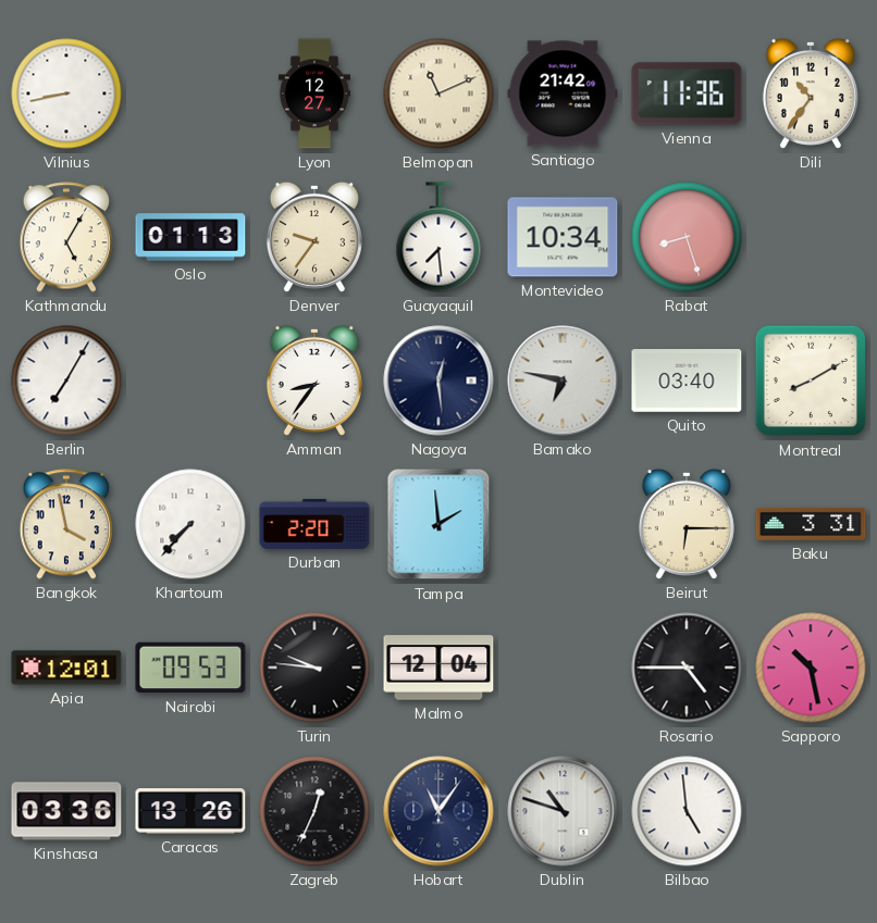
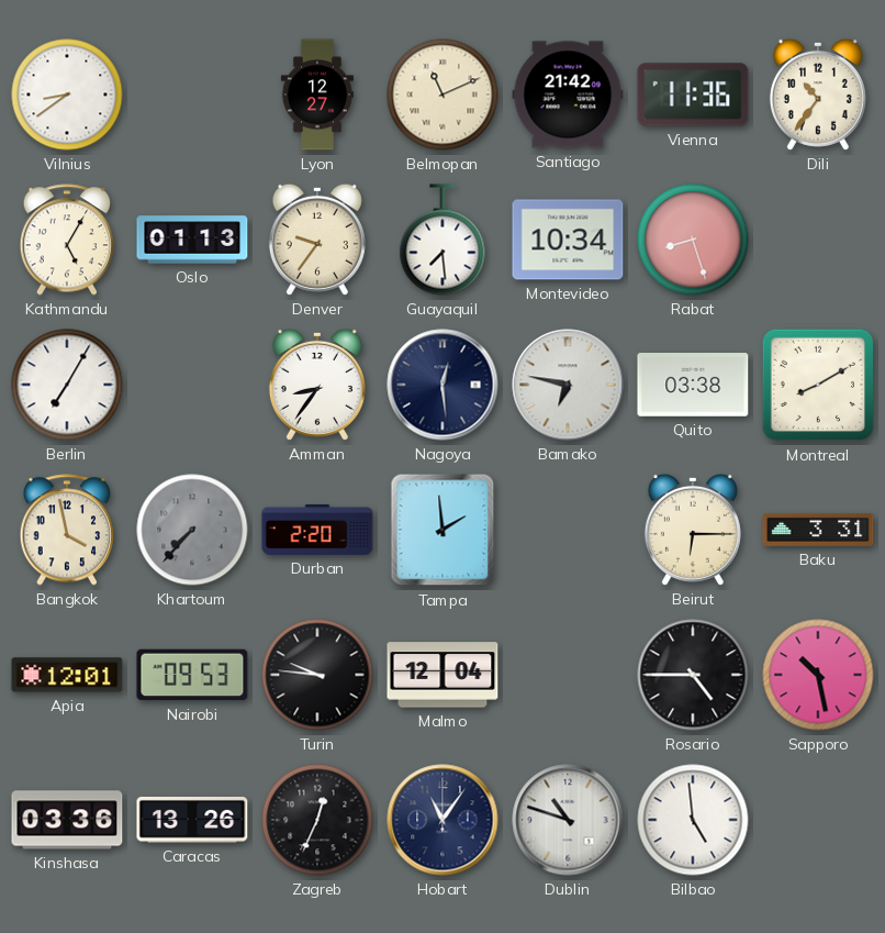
Vilnius: 8:43 -> 8:39 (67, 95)
Quito: 03:40 -> 03:38 (693, 386)
Khartoum dial: white -> grey (192, 530)
